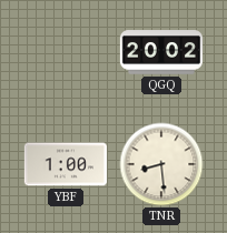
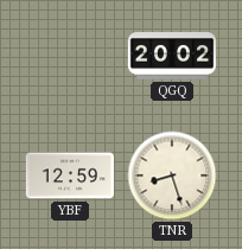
YBF: 1:00 -> 12:59 (70, 175)
TNR: 8:29 -> 8:27 (172, 175)
